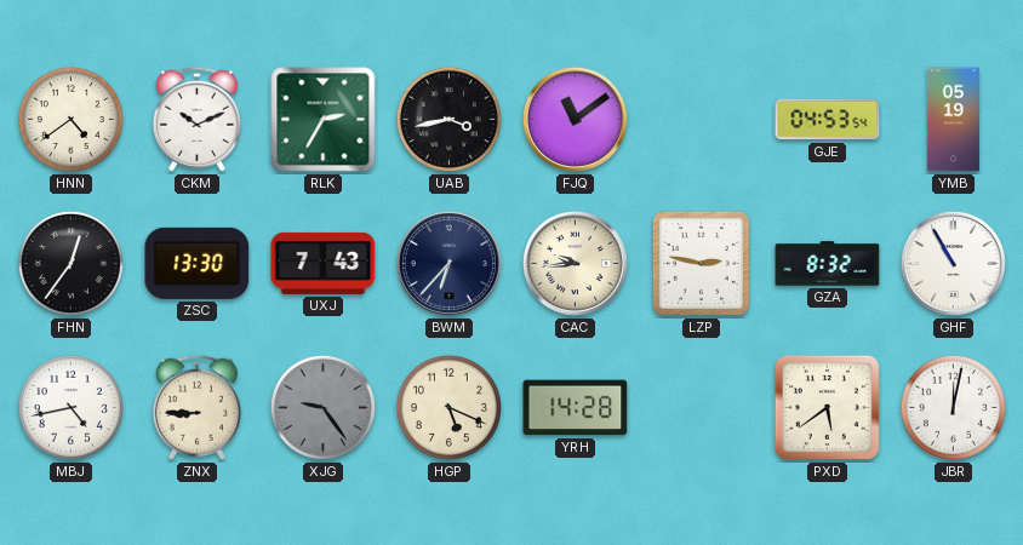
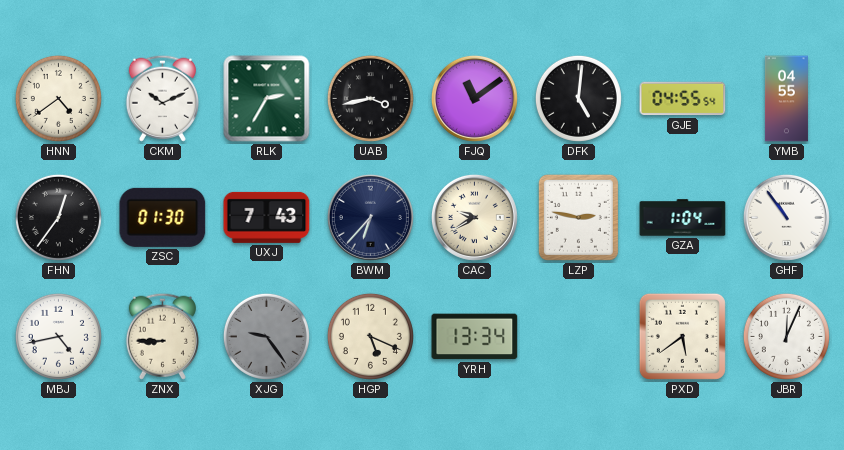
DFK: none -> 5:01 (578, 98)
GJE: 04:53 -> 04:55 (683, 99)
YMB: 05:19 -> 04:55 (786, 99)
ZSC: 13:30 -> 01:30 (163, 217)
CAC: 9:44 -> 9:40 (474, 217)
GZA: 8:32 -> 1:04 (683, 218)
GHF: 10:55 -> 10:54 (786, 217)
YRH: 14:28 -> 13:34 (475, 337)
JBR: 12:02 -> 12:04 (786, 336)
